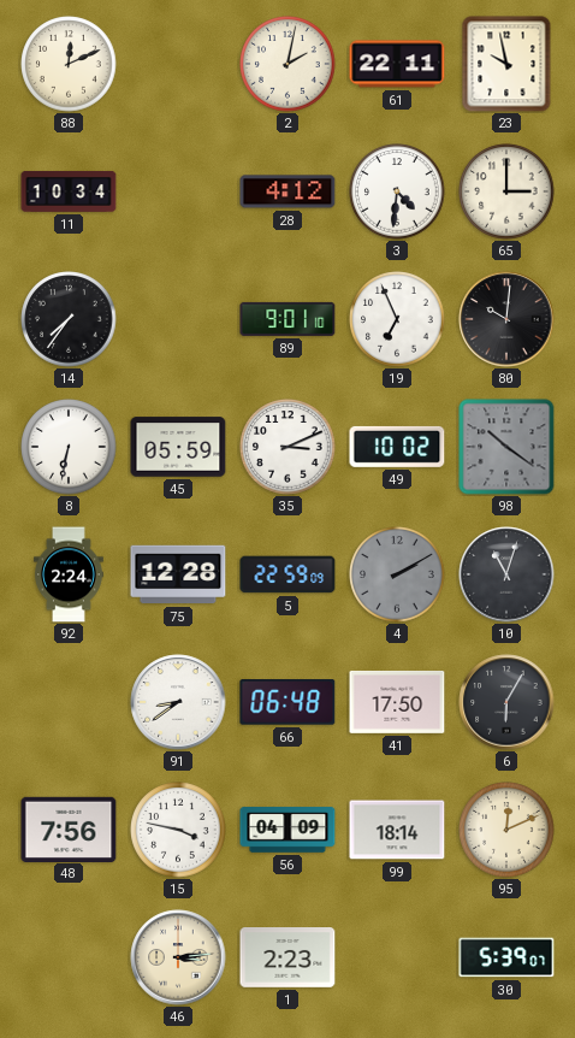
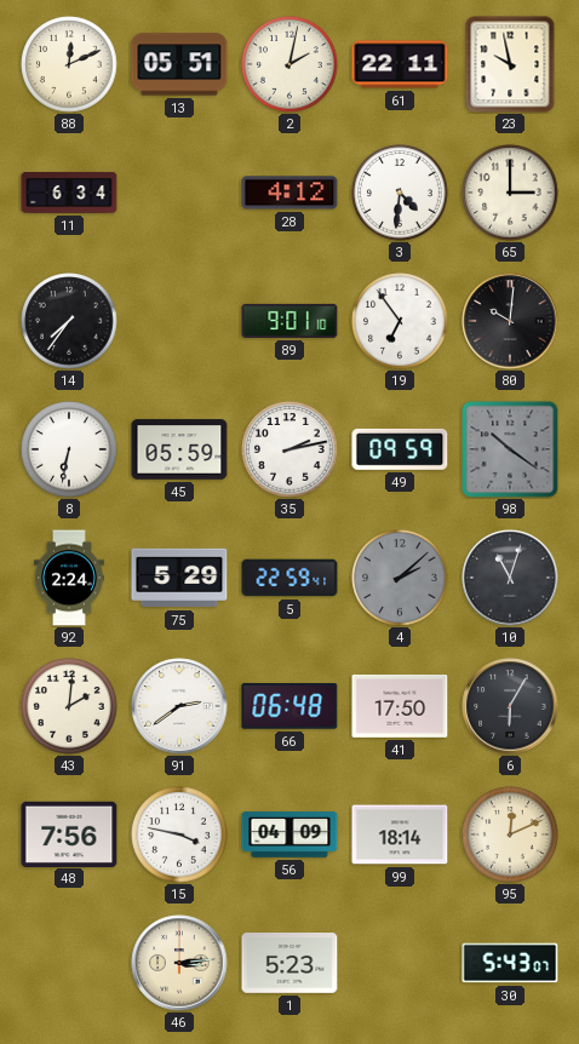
13: none -> 05:51 (179, 64)
11: 10:34 -> 6:34 (69, 193)
19: 6:56 -> 6:54 (400, 321)
35: 3:11 -> 2:13 (289, 449)
49: 10:02 -> 09:59 (400, 449)
75: 12:28 -> 5:29 (179, 578)
5: 22:59:09 -> 22:59:41 (289, 578)
4: 2:10 -> 2:08 (400, 578)
43: none -> 2:01 (69, 706)
91: 8:39 -> 2:39 (179, 706)
1: 2:23 -> 5:23 (289, 964)
30: 5:39 -> 5:43 (510, 963)
